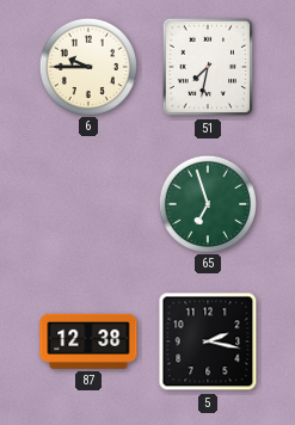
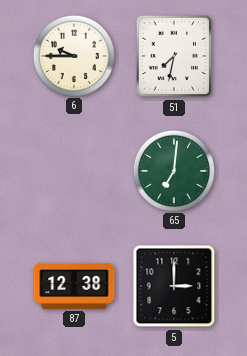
65: 6:57 -> 7:01 (173, 170)
5: 2:17 -> 3:00 (174, 286)
